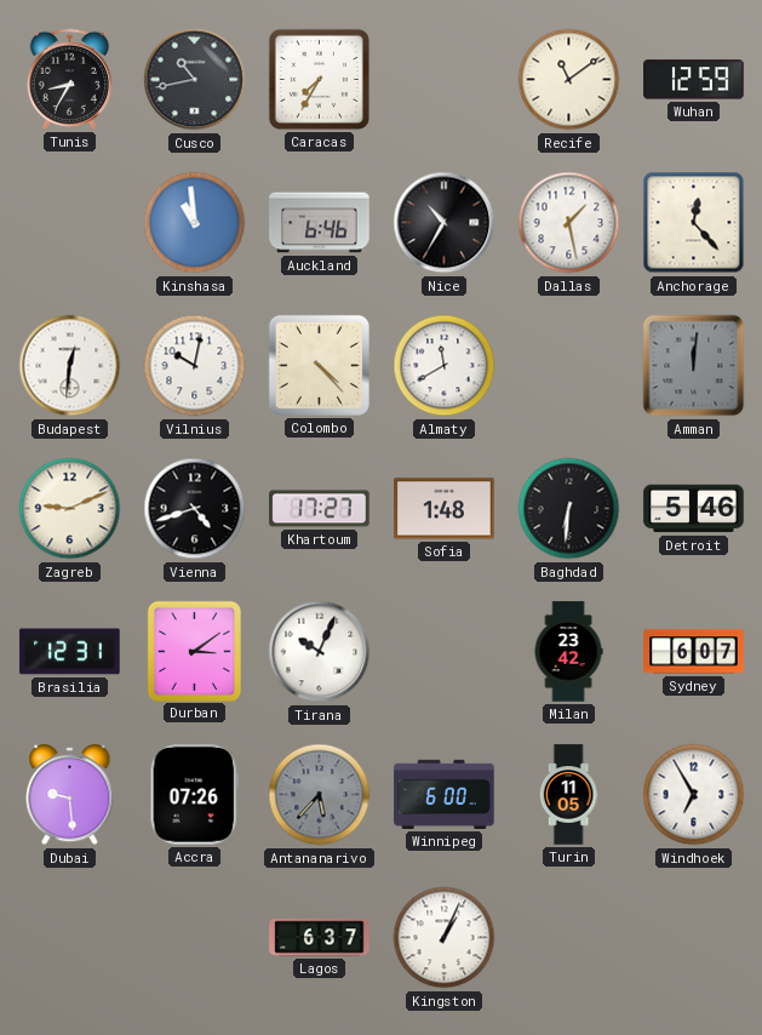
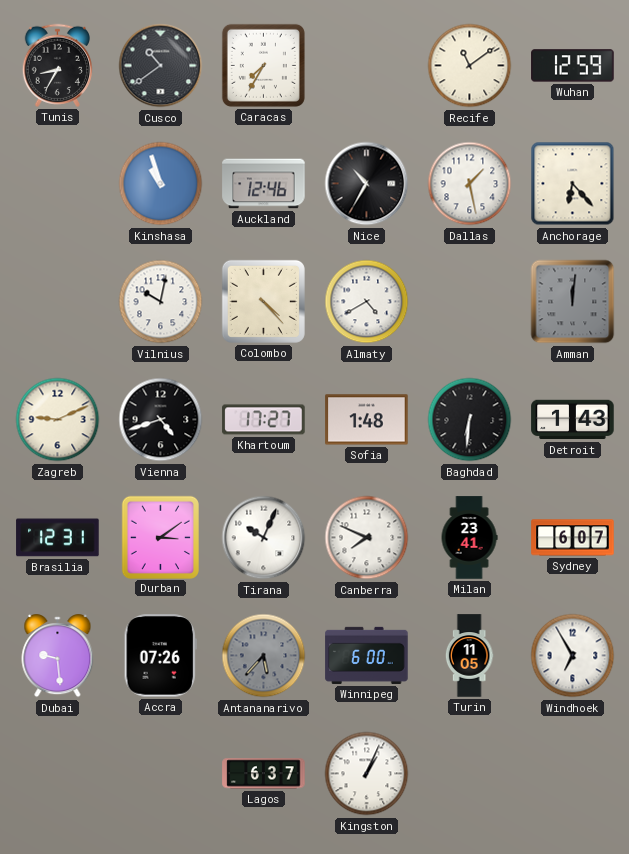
Cusco: 10:43 -> 10:39 (161, 66)
Kinshasa: 10:59 -> 10:57 (161, 184)
Auckland: 6:46 -> 12:46 (264, 184)
Anchorage: 12:23 -> 6:23 (573, 184)
Budapest: 12:31 -> none (70, 366)
Almaty: 11:40 -> 4:40 (367, 302)
Detroit: 5:46 -> 1:43 (573, 420)
Canberra: none -> 7:49 (367, 538)
Milan: 23:42 -> 23:41 (469, 538)
